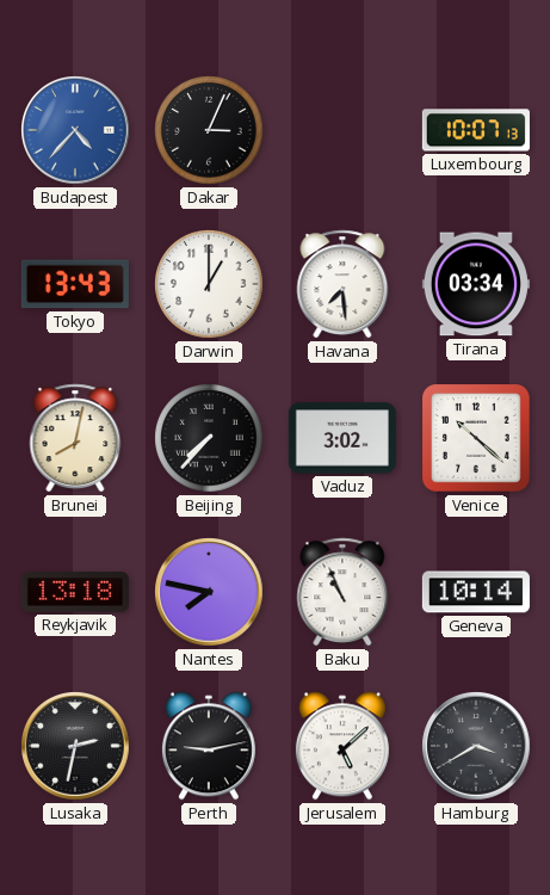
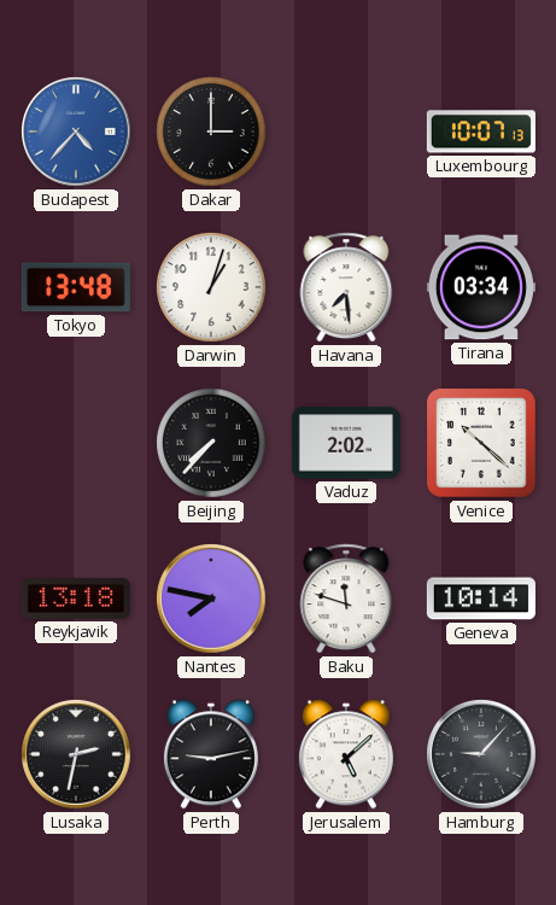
Dakar: 3:04 -> 3:00 (211, 132)
Tokyo: 13:43 -> 13:48 (76, 287)
Darwin: 1:00 -> 1:03 (211, 287)
Brunei: 8:02 -> none (75, 438)
Vaduz: 3:02 -> 2:02 (346, 443)
Baku: 10:56 -> 11:48 (346, 599)
Hamburg: 3:40 -> 9:07 (481, 754)
